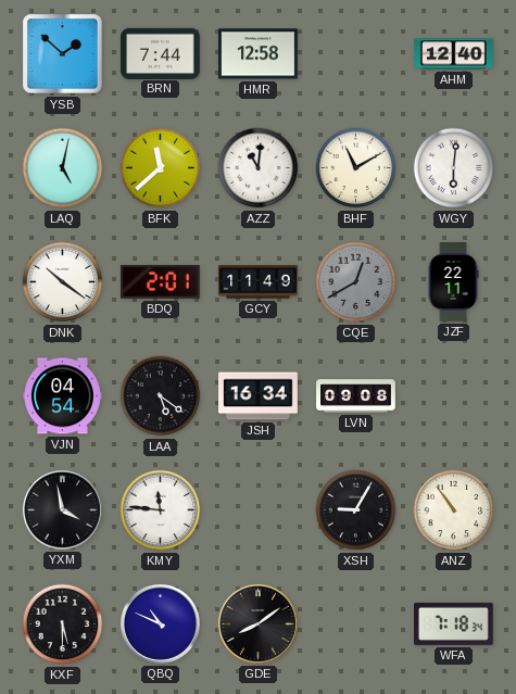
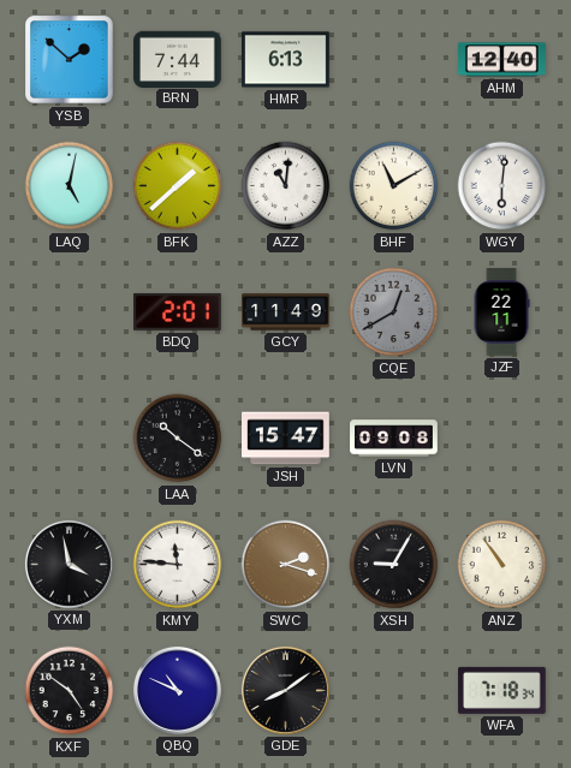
HMR: 12:58 -> 6:13 (286, 60)
BFK: 11:38 -> 1:38 (178, 186)
DNK: 10:21 -> none (63, 282)
VJN: 04:54 -> none (63, 396)
LAA: 5:21 -> 10:21 (178, 439)
JSH: 16:34 -> 15:47 (286, 439)
SWC: none -> 2:18 (286, 565)
KXF: 5:30 -> 4:51 (70, 691)
